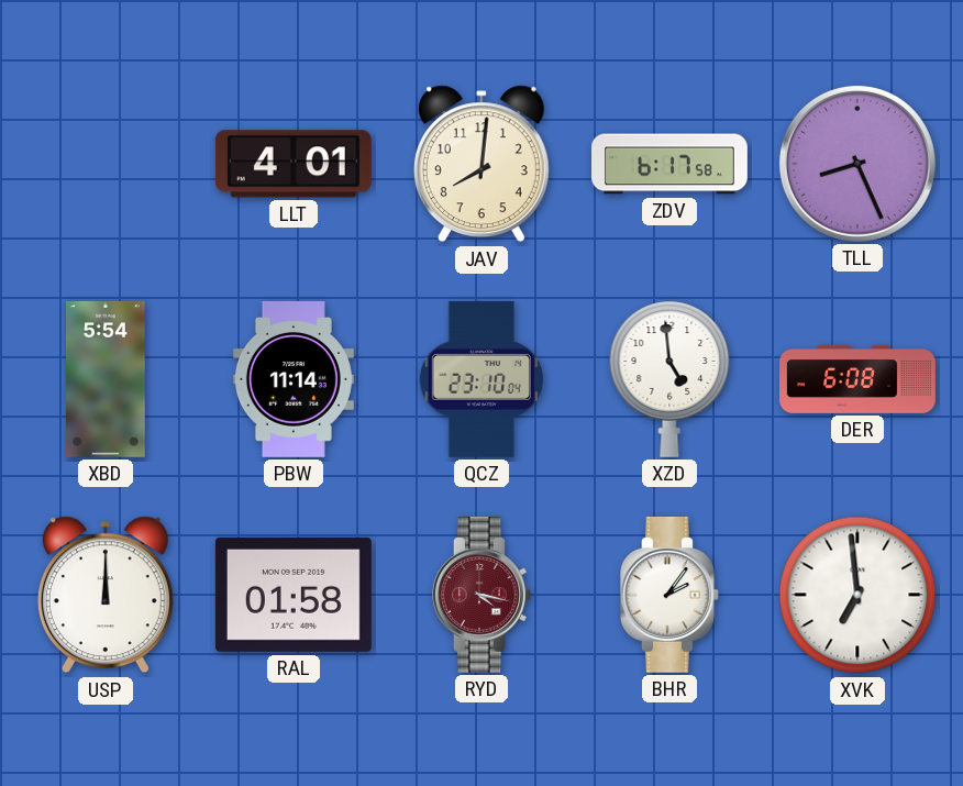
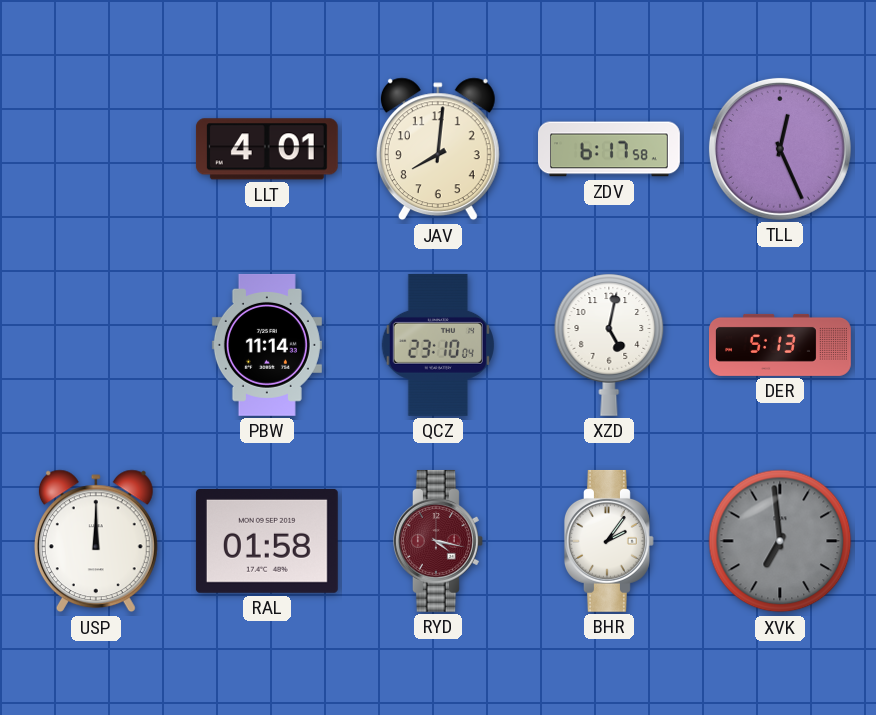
TLL: 8:26 -> 12:26 (780, 149)
XBD: 5:54 -> none (107, 379)
XZD: 4:59 -> 5:02 (609, 345)
DER: 6:08 -> 5:13 (781, 345)
XVK dial: white -> grey (780, 541)
